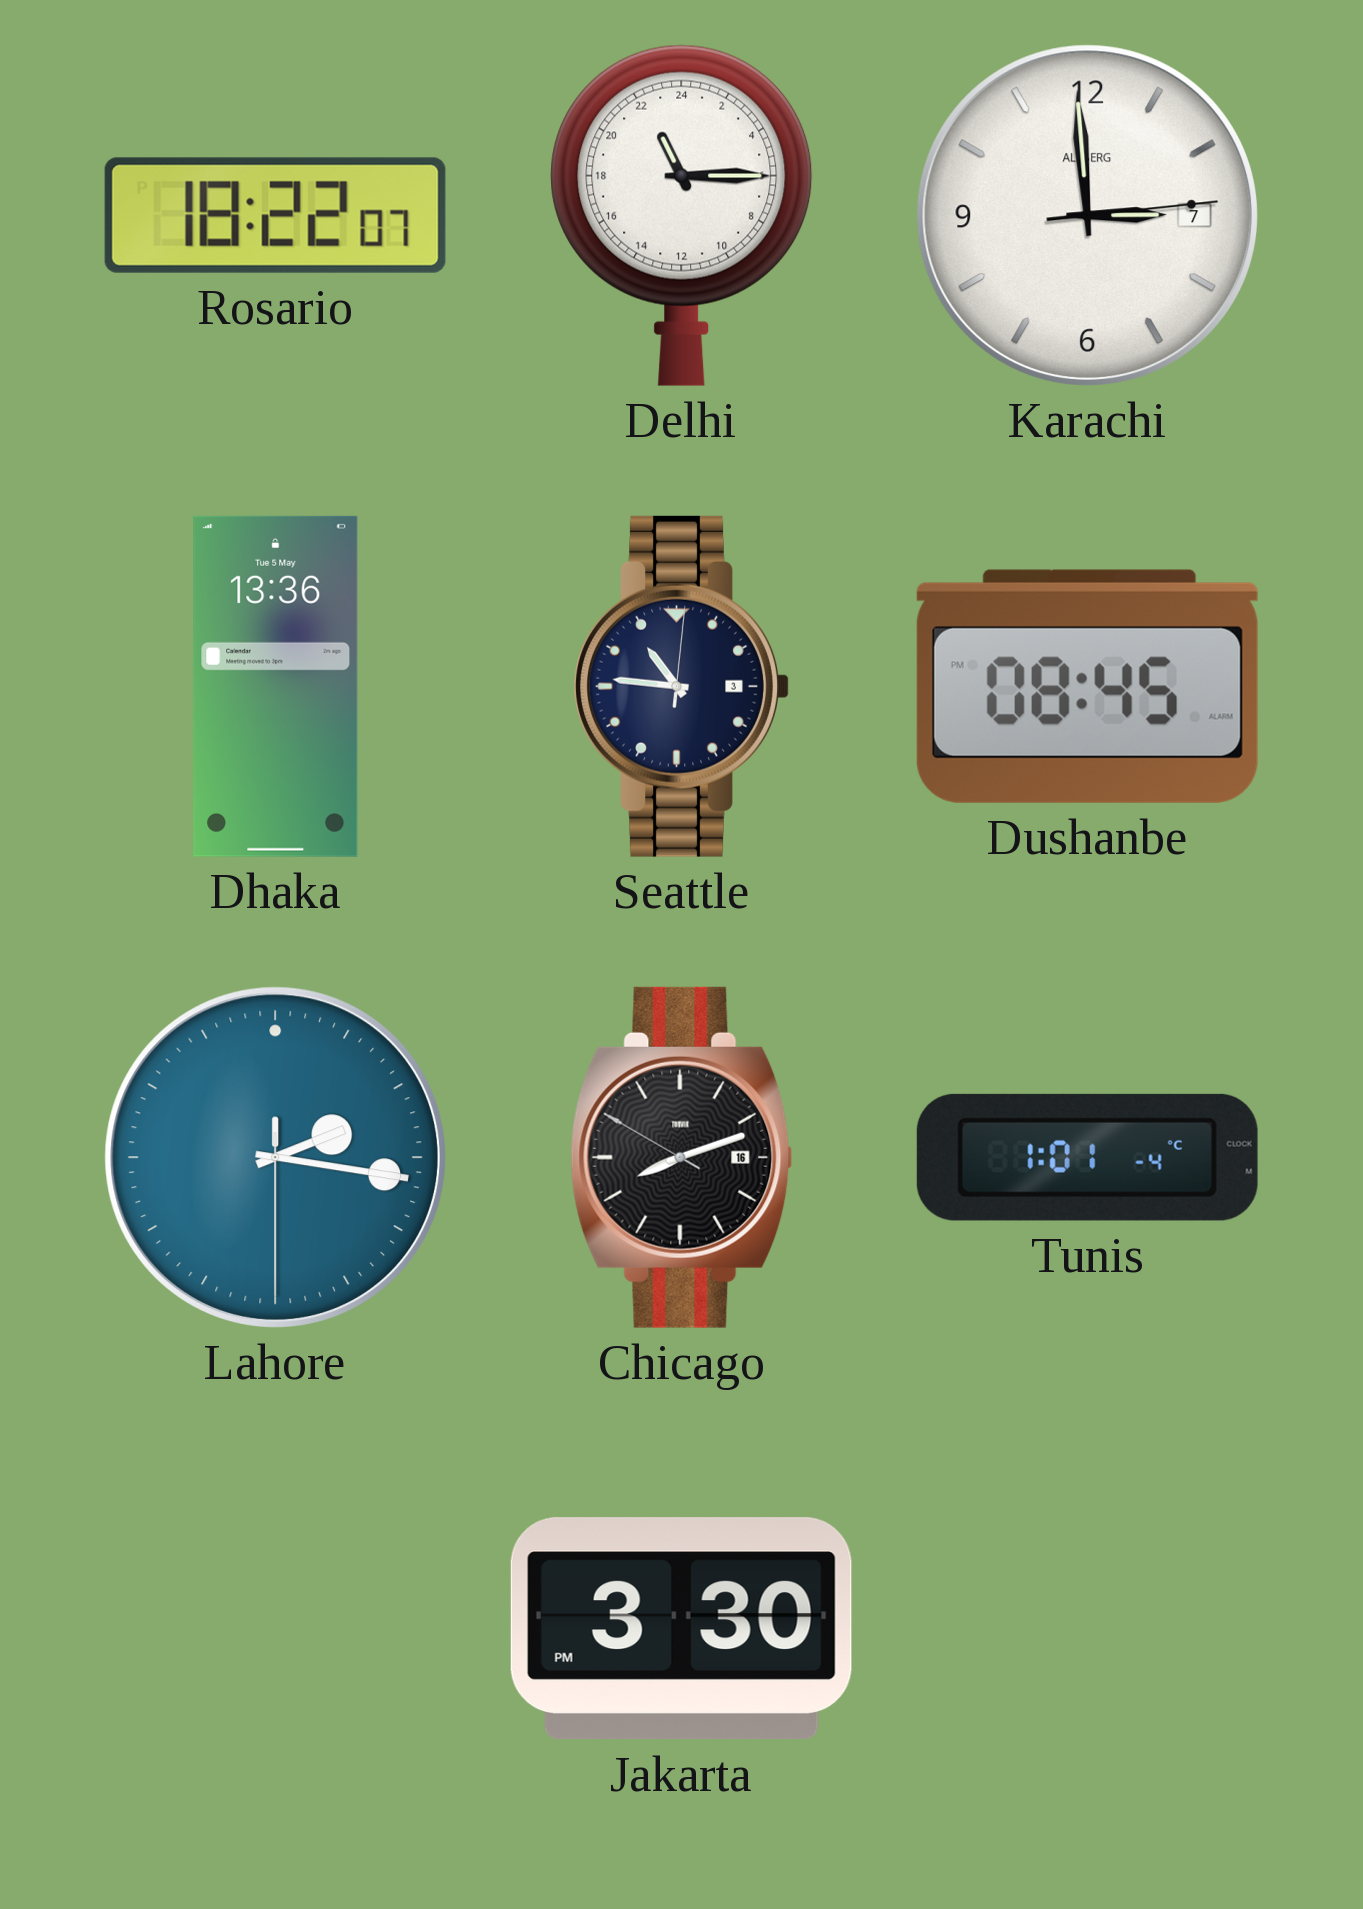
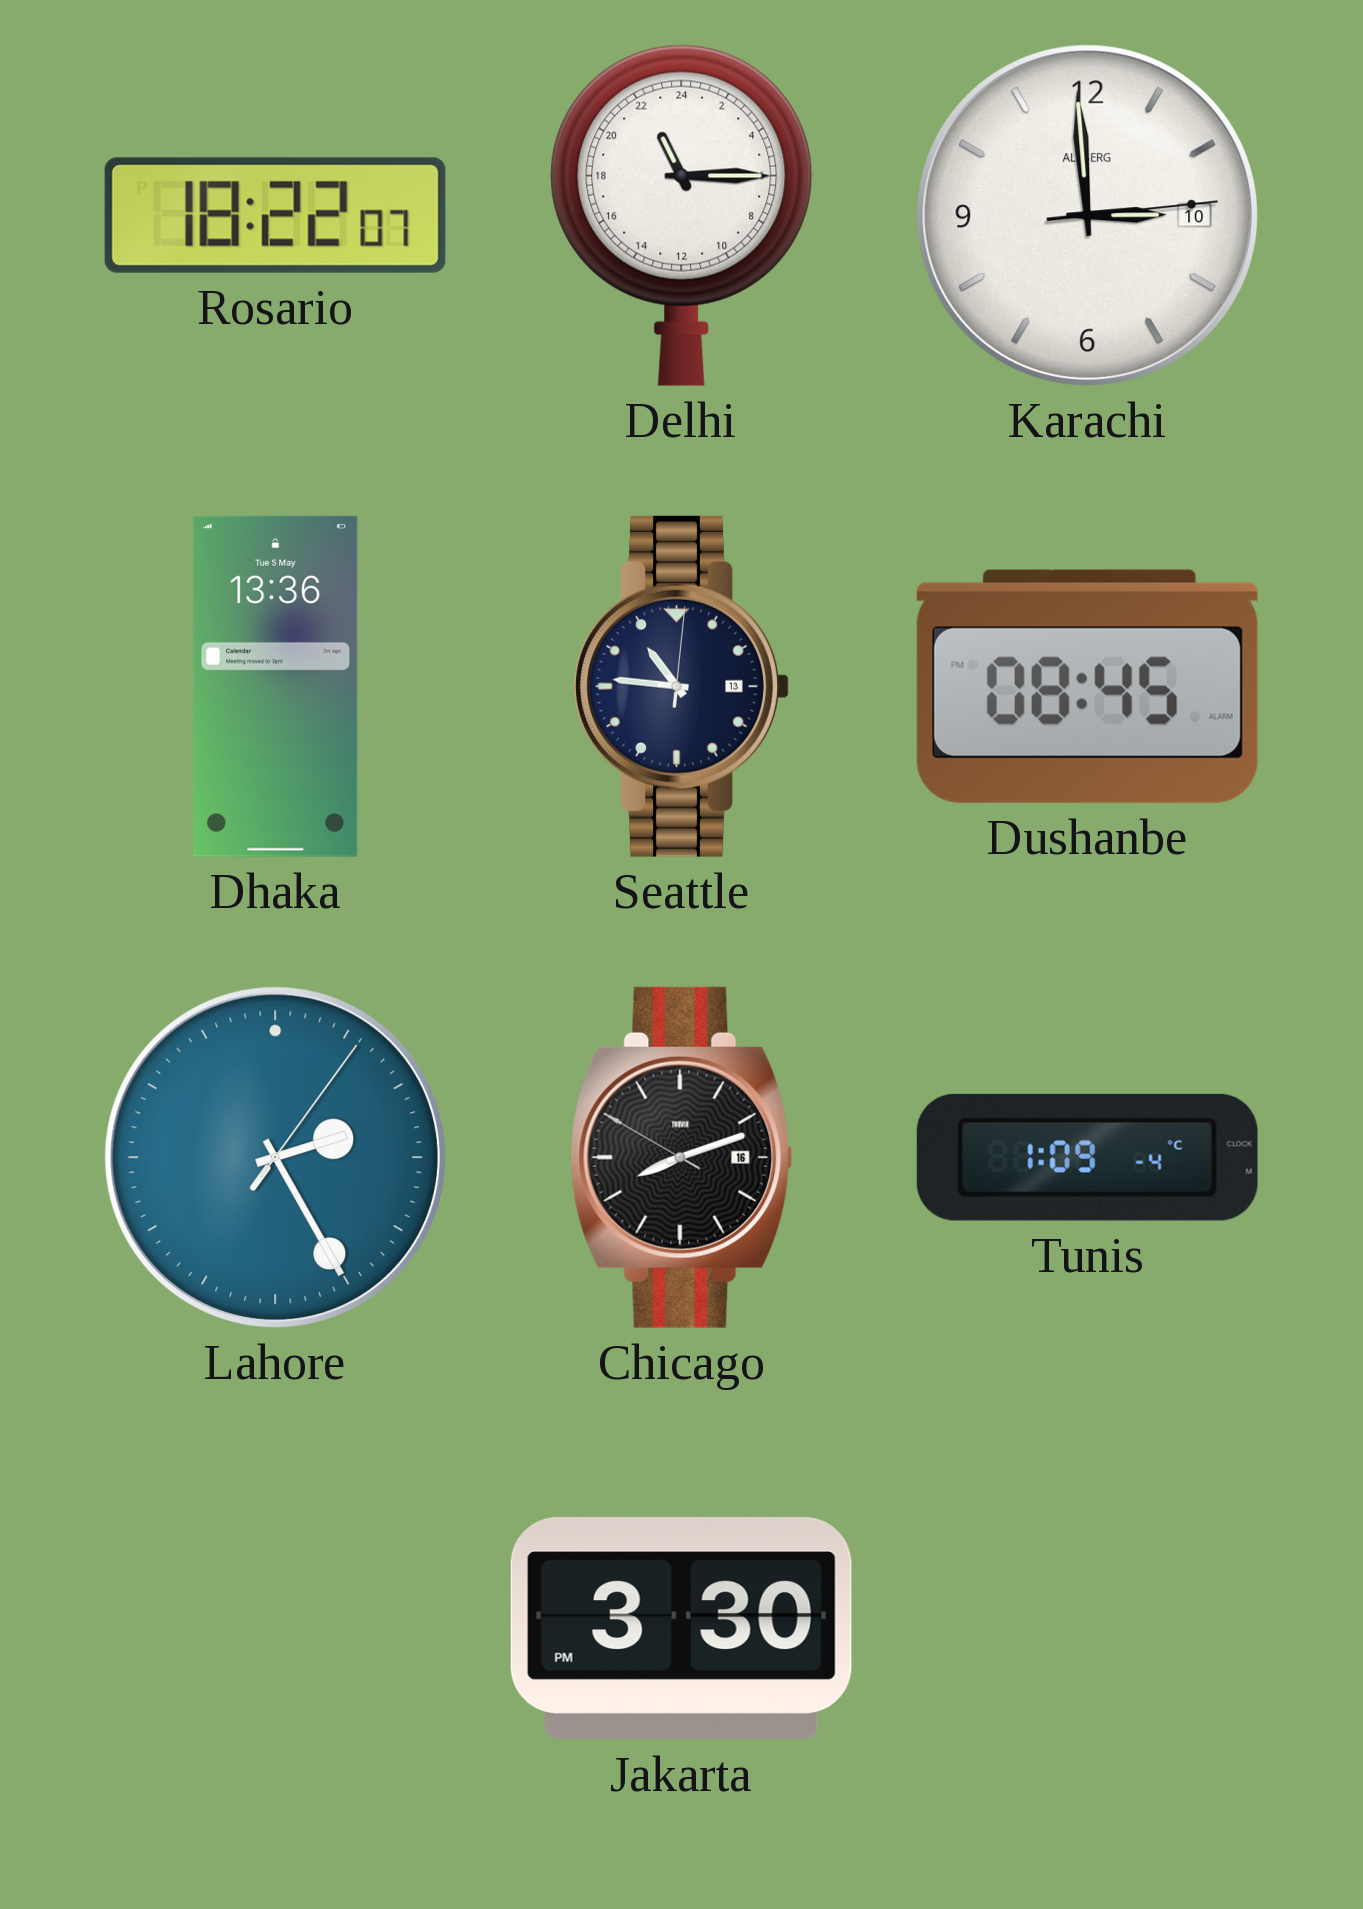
Karachi date: 7 -> 10 (1087, 215)
Seattle date: 3 -> 13 (681, 686)
Lahore: 2:16 -> 2:25 (275, 1157)
Tunis: 1:01 -> 1:09 (1087, 1157)
